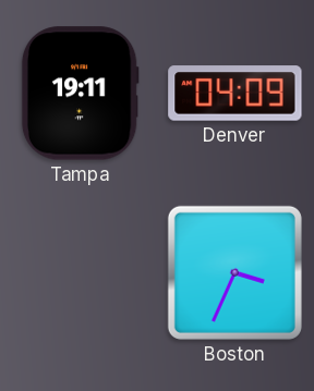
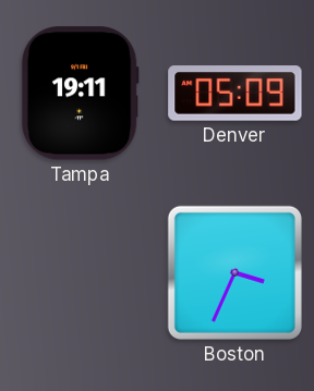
Denver: 04:09 -> 05:09 (235, 94)
